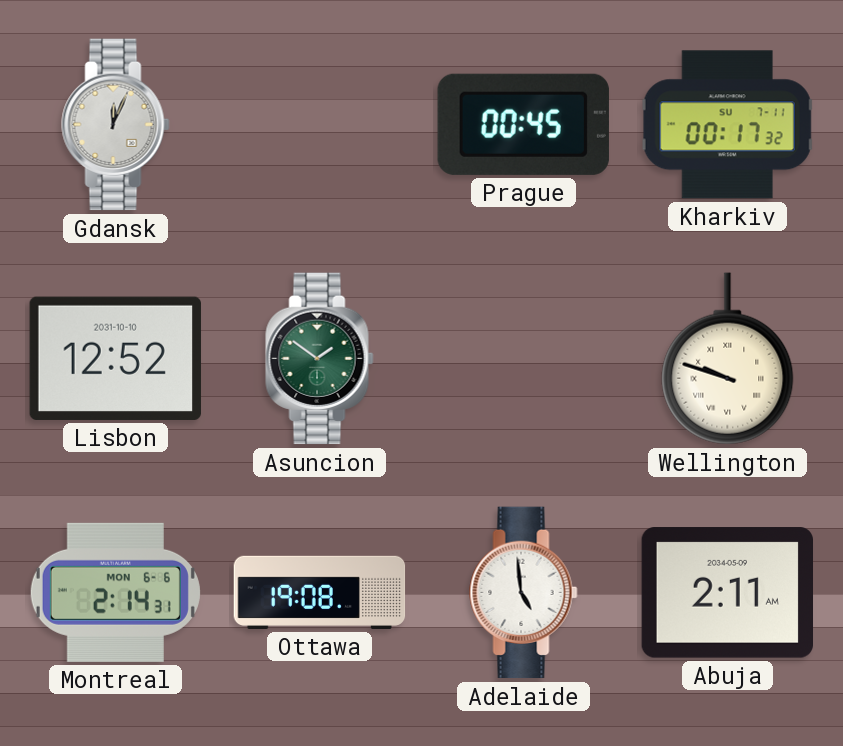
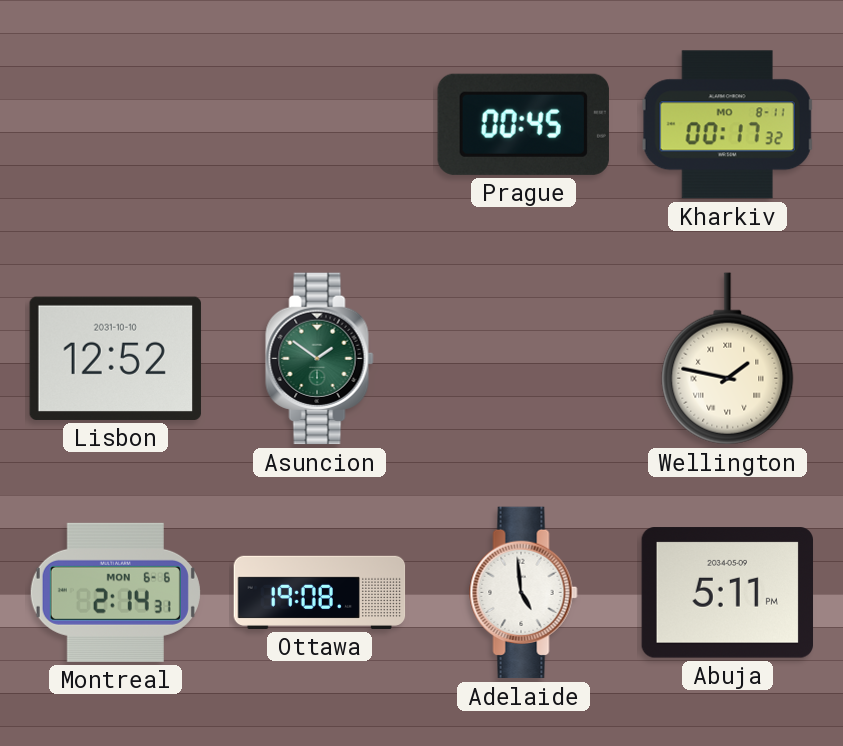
Gdansk: 12:04 -> none (116, 125)
Kharkiv date: SU 7-11 -> MO 8-11 (728, 125)
Wellington: 9:48 -> 1:47 (728, 359)
Abuja: 2:11 -> 5:11 (727, 593)
